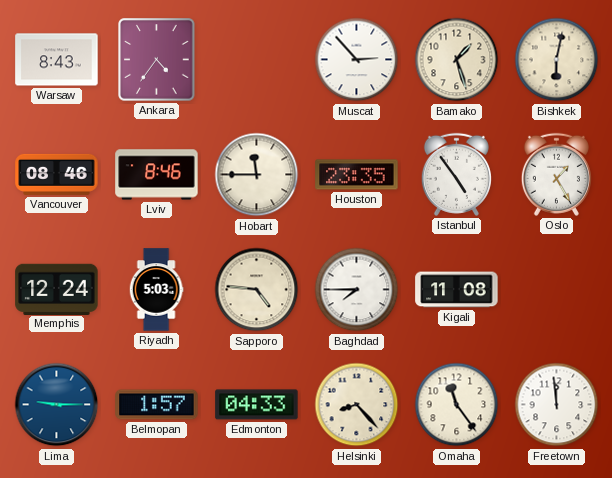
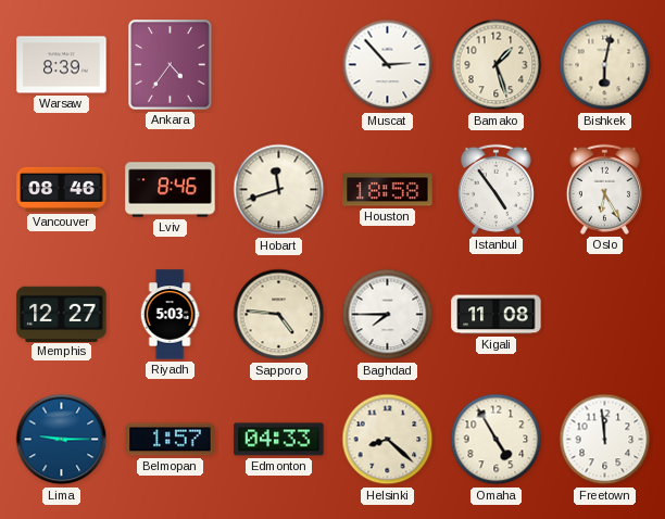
Warsaw: 8:43 -> 8:39 (62, 65)
Hobart: 11:45 -> 11:42 (279, 190)
Houston: 23:35 -> 18:58 (388, 190)
Oslo: 1:25 -> 6:25 (604, 189)
Memphis: 12:24 -> 12:27 (62, 314)
Helsinki: 8:23 -> 8:22 (388, 440)
Omaha: 11:24 -> 4:55 (497, 440)
